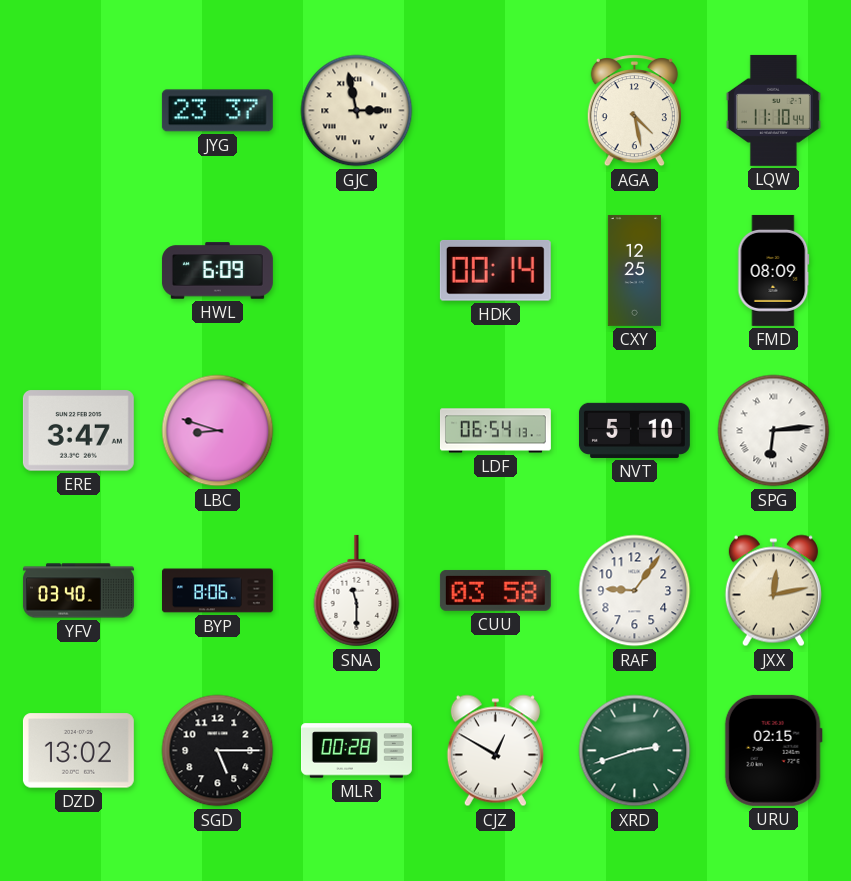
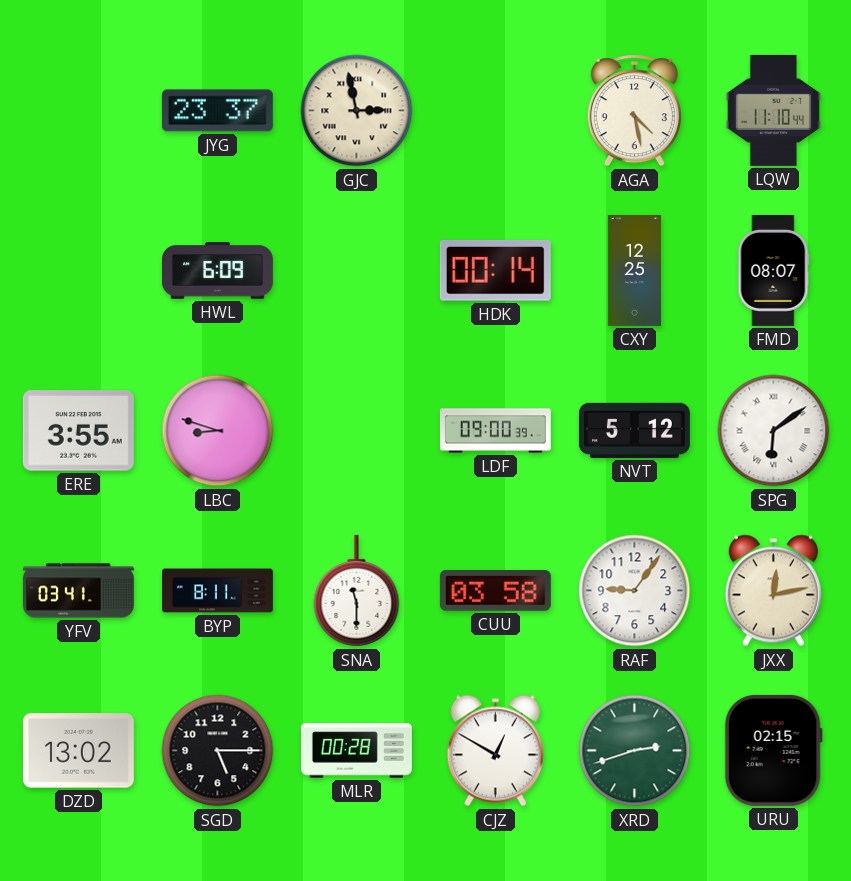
FMD: 08:09 -> 08:07 (774, 270)
ERE: 3:47 -> 3:55 (78, 431)
LDF: 06:54 -> 09:00 (495, 431)
NVT: 5:10 -> 5:12 (634, 430)
SPG: 6:14 -> 6:09 (774, 431)
YFV: 03:40 -> 03:41 (79, 591)
BYP: 8:06 -> 8:11 (218, 591)
